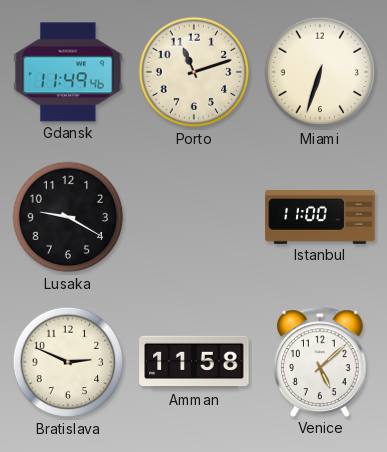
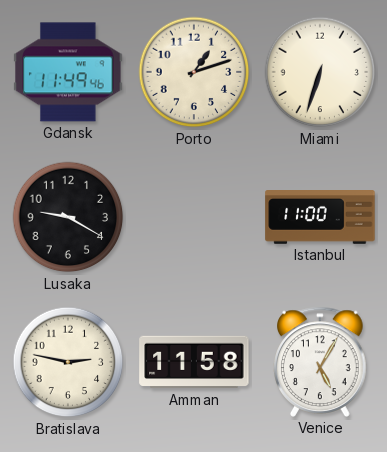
Porto: 11:12 -> 1:12 (194, 72)
Bratislava: 2:49 -> 2:47 (68, 362)
Venice: 5:08 -> 5:05 (320, 362)
